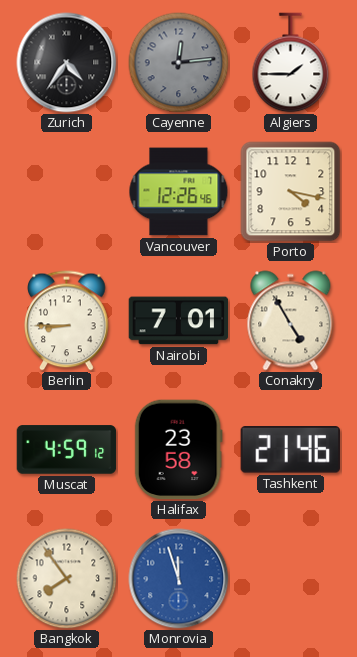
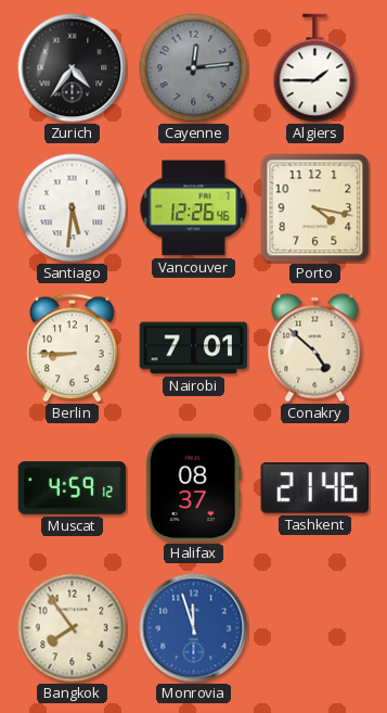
Santiago: none -> 5:31 (73, 208)
Conakry: 4:55 -> 4:52 (315, 348)
Halifax: 23:58 -> 08:37 (193, 488)
